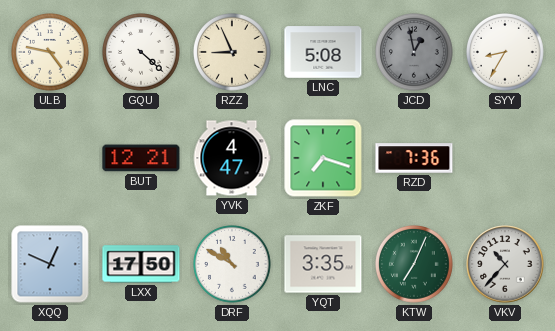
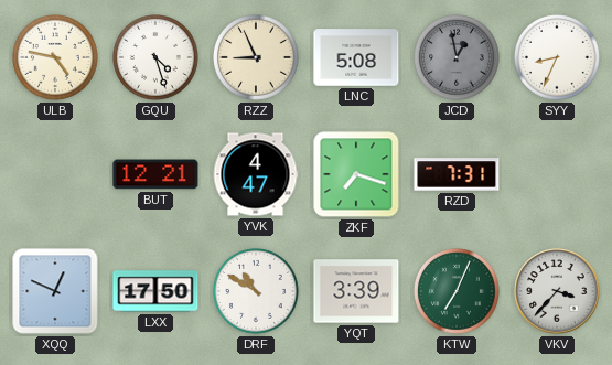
GQU: 4:22 -> 4:27 (157, 58)
SYY: 8:35 -> 8:34 (558, 58)
RZD: 7:36 -> 7:31 (457, 174)
YQT: 3:35 -> 3:39 (356, 291)
VKV: 10:37 -> 3:37 (557, 291)
